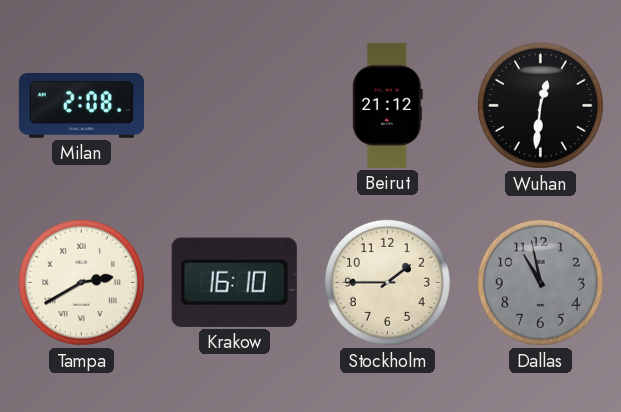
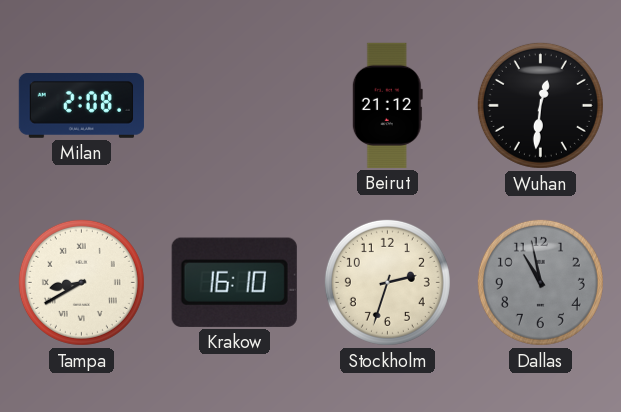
Tampa: 2:40 -> 8:40 (81, 282)
Stockholm: 1:45 -> 2:33 (387, 282)
